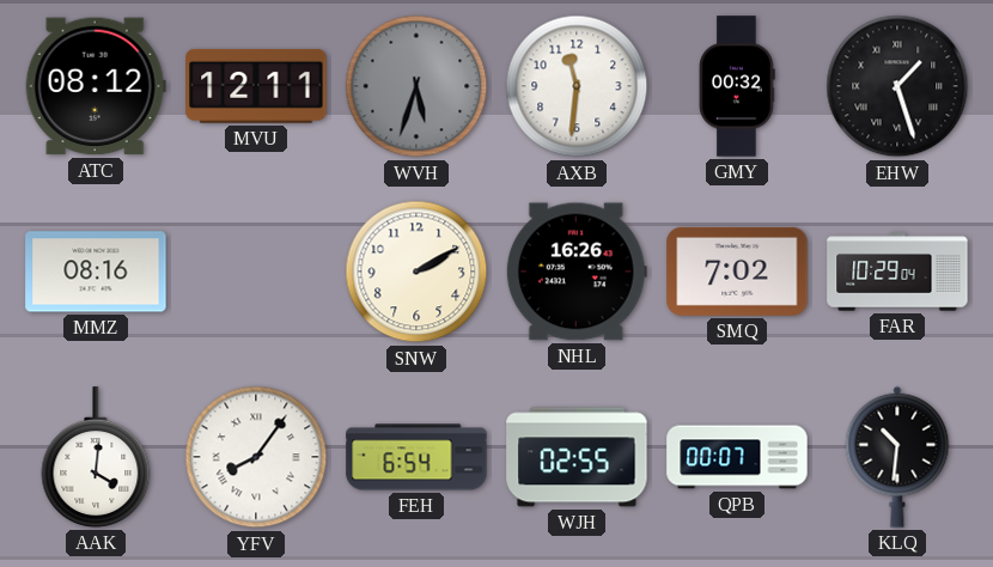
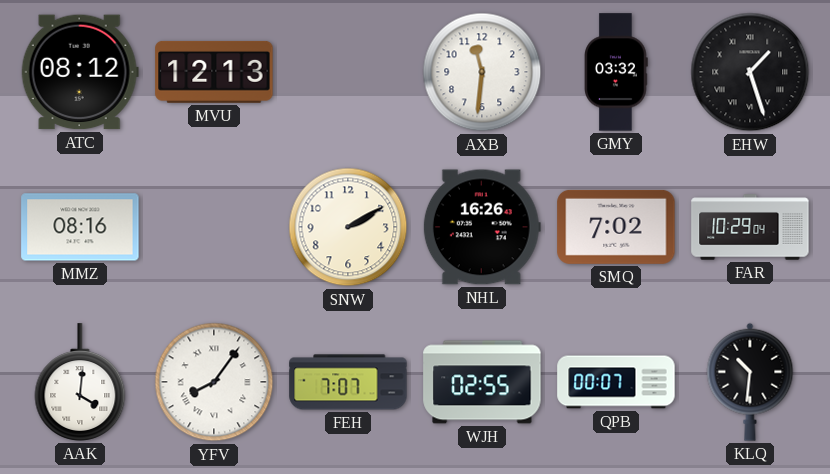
MVU: 12:11 -> 12:13 (214, 72)
WVH: 5:33 -> none (416, 86)
GMY: 00:32 -> 03:32 (616, 72)
FEH: 6:54 -> 7:07 (348, 382)
